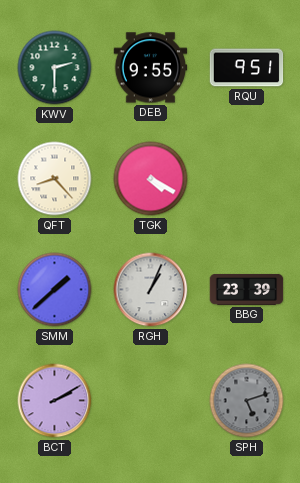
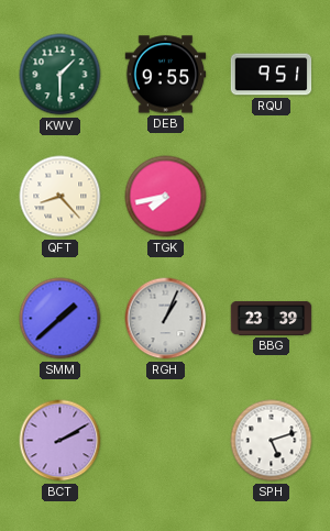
KWV: 2:30 -> 1:30 (61, 75)
TGK: 4:20 -> 7:43 (166, 197)
SPH dial: grey -> white (272, 441)
